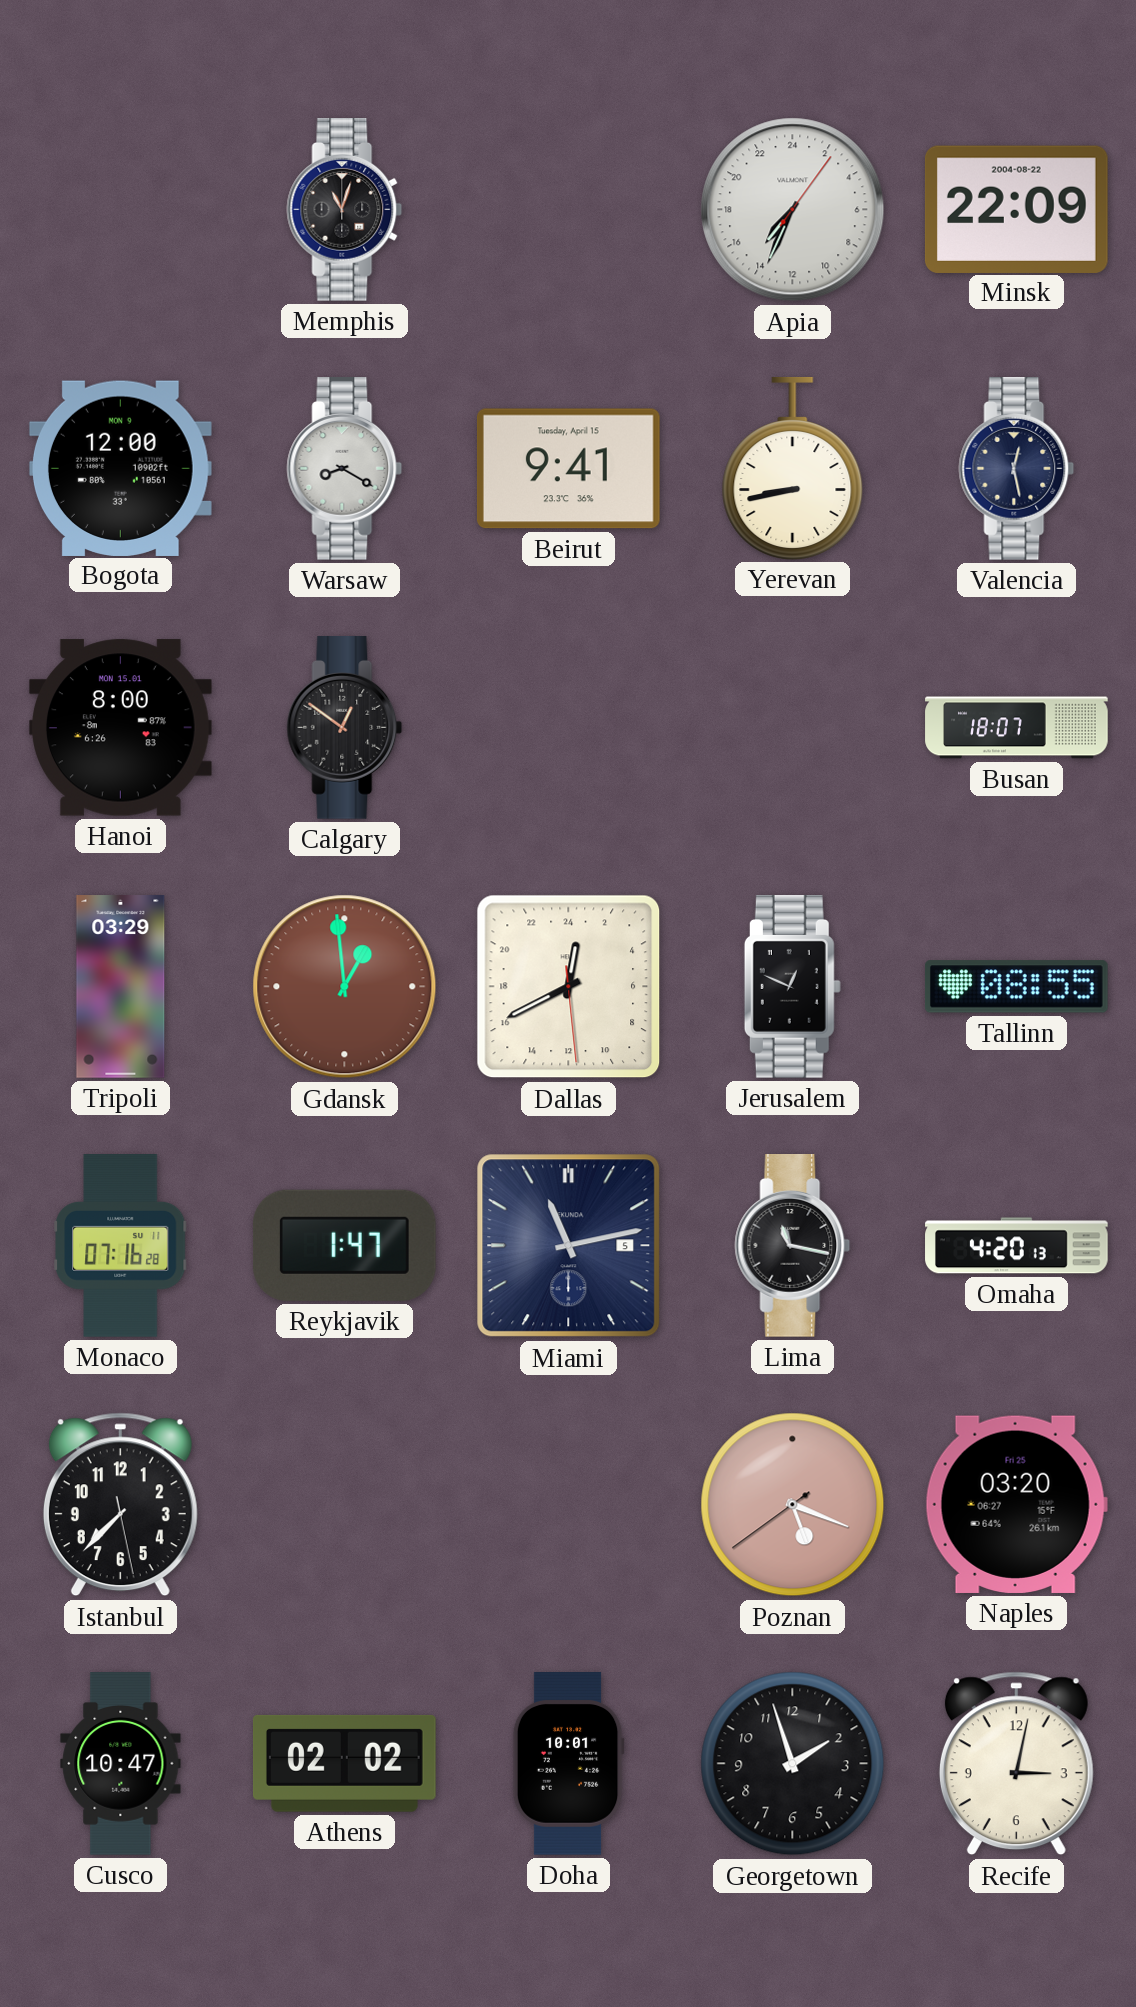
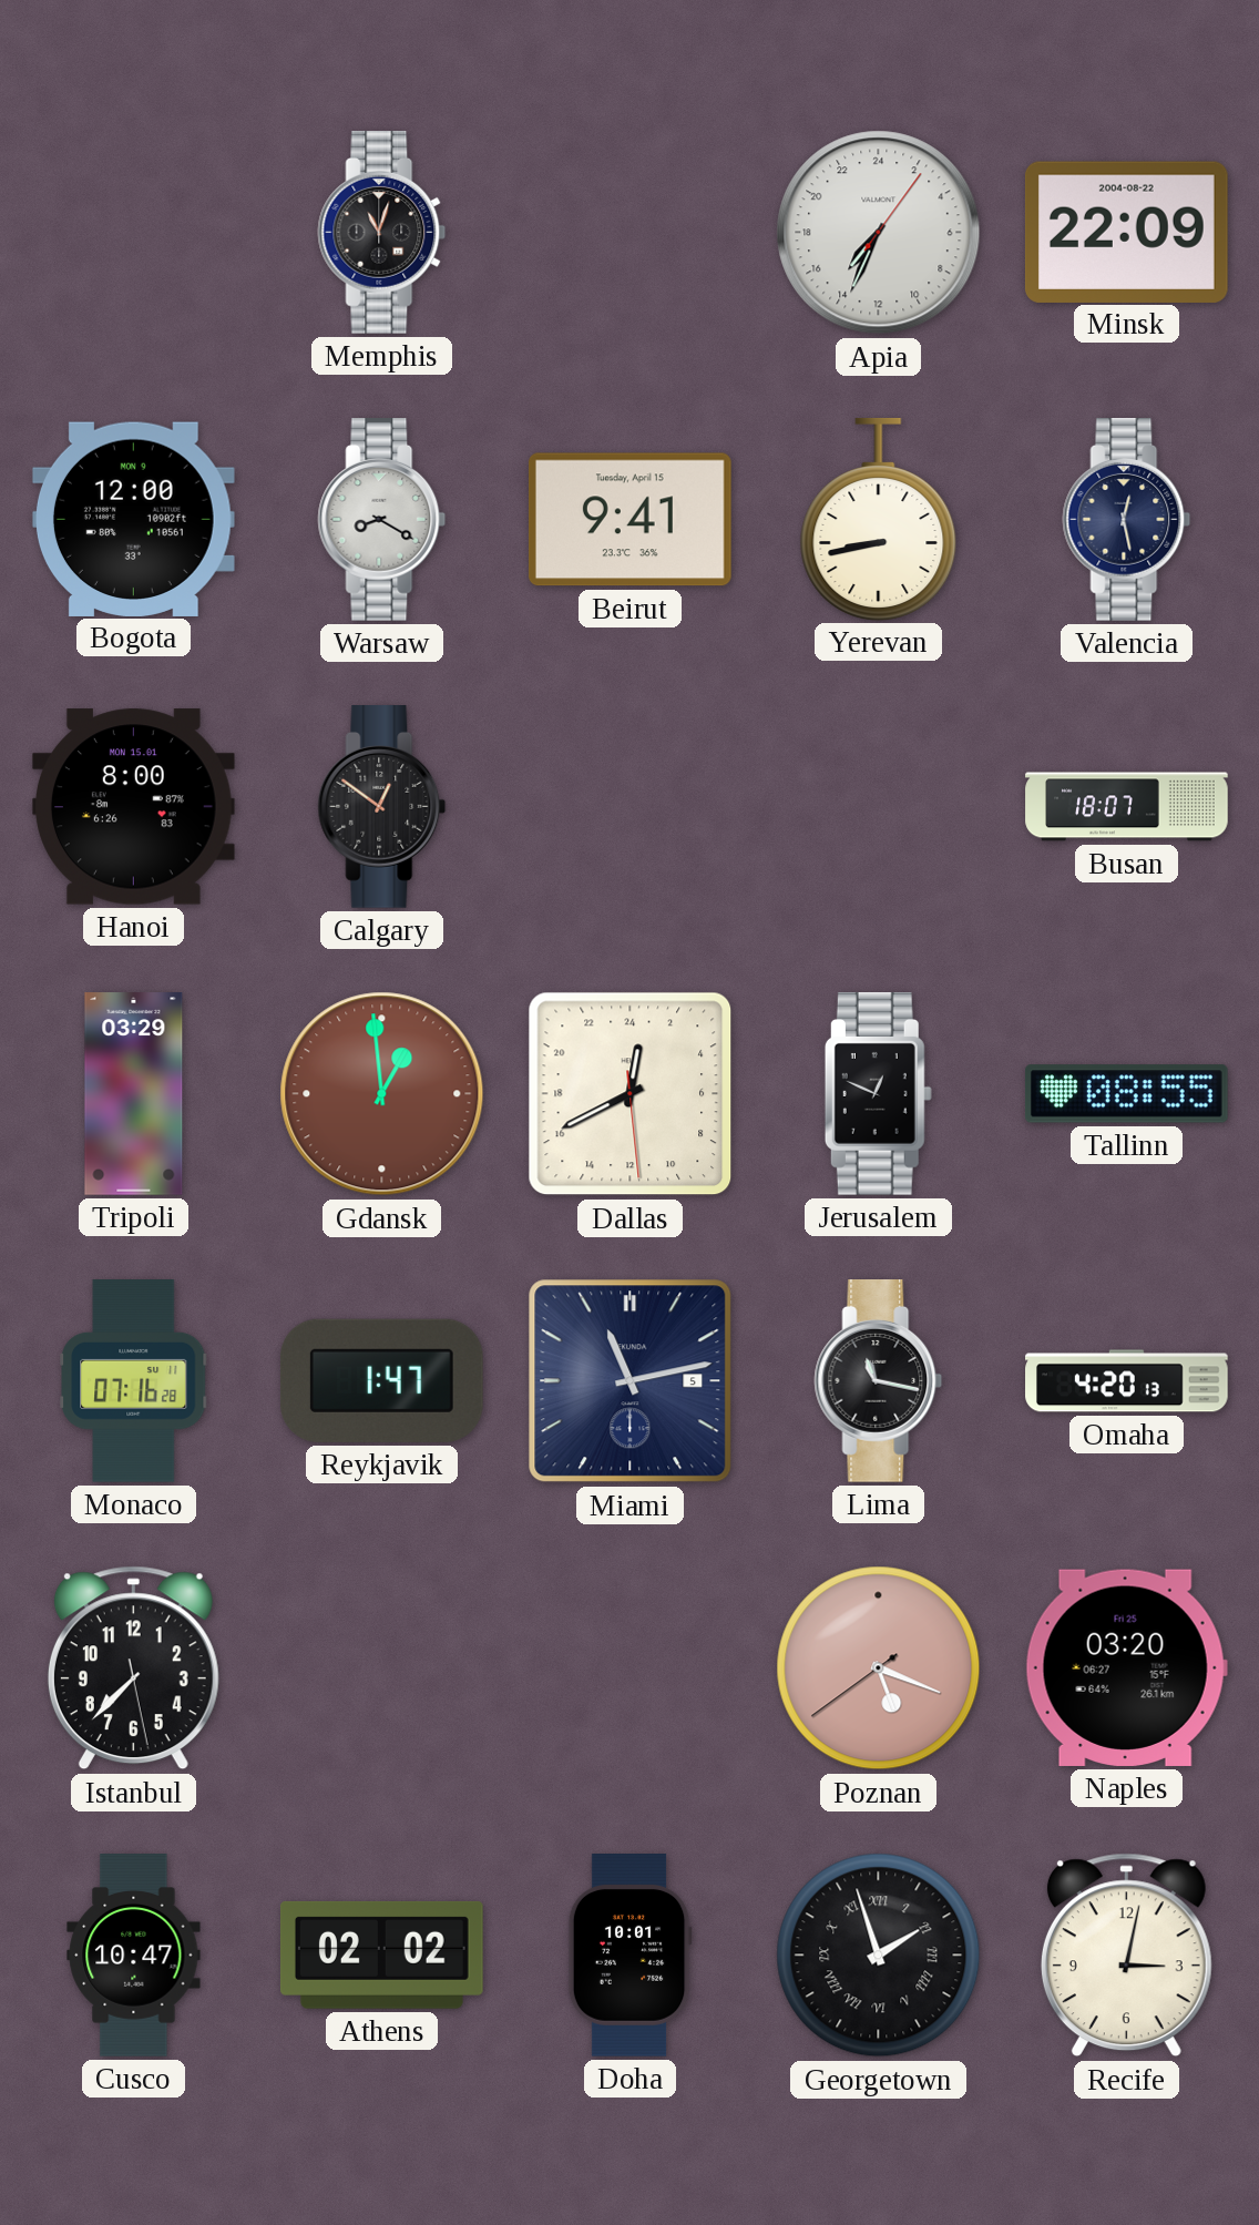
Georgetown numerals: Arabic -> Roman (879, 1956)
